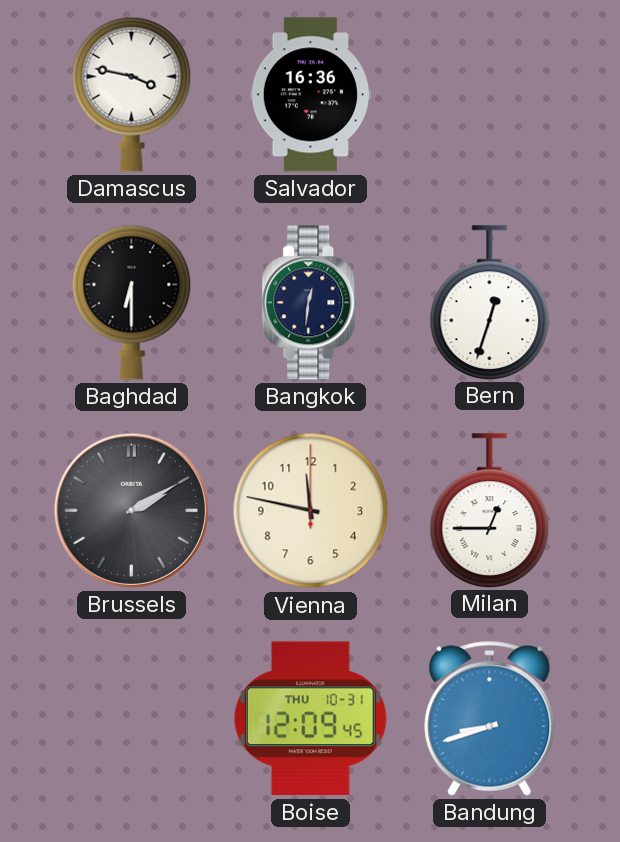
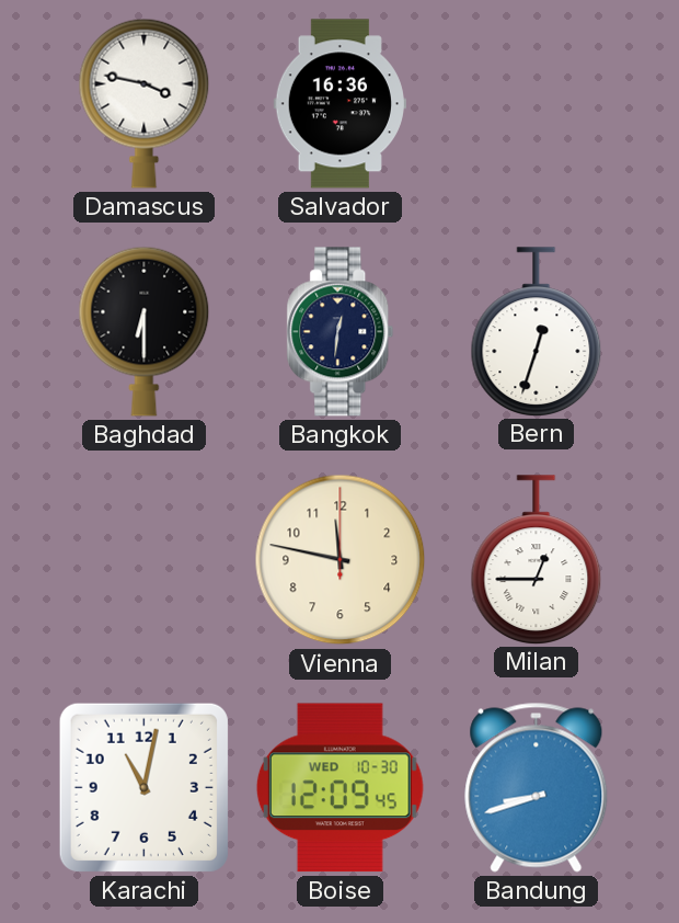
Brussels: 2:10 -> none (131, 510)
Karachi: none -> 11:02 (143, 787)
Boise date: THU 10-31 -> WED 10-30 (339, 788)
